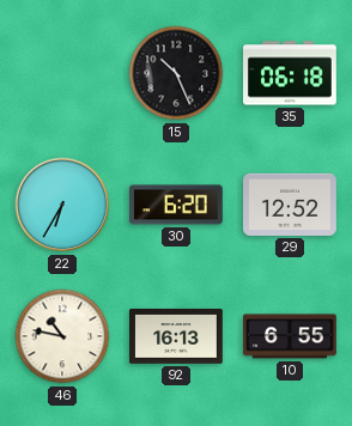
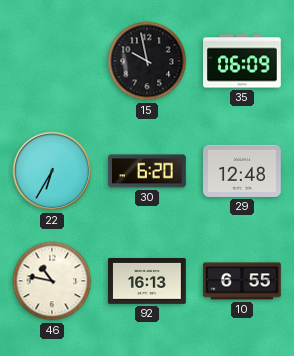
15: 10:26 -> 9:58 (147, 61)
35: 06:18 -> 06:09 (243, 61)
29: 12:52 -> 12:48 (243, 171)
